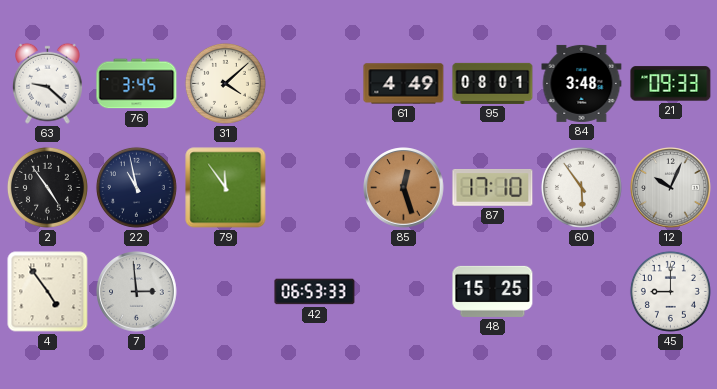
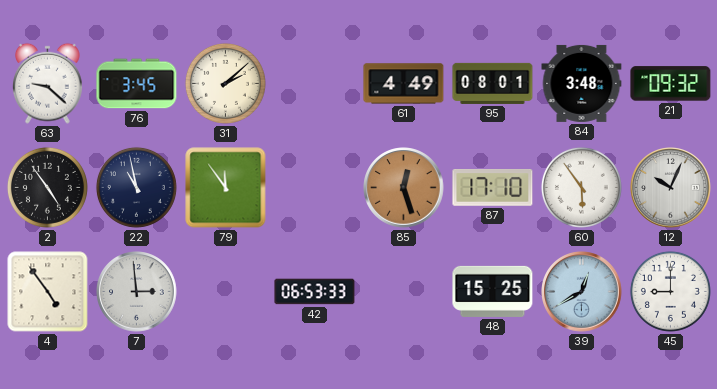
31: 4:08 -> 2:08 (225, 83)
21: 09:33 -> 09:32 (671, 84)
39: none -> 12:40 (582, 292)
